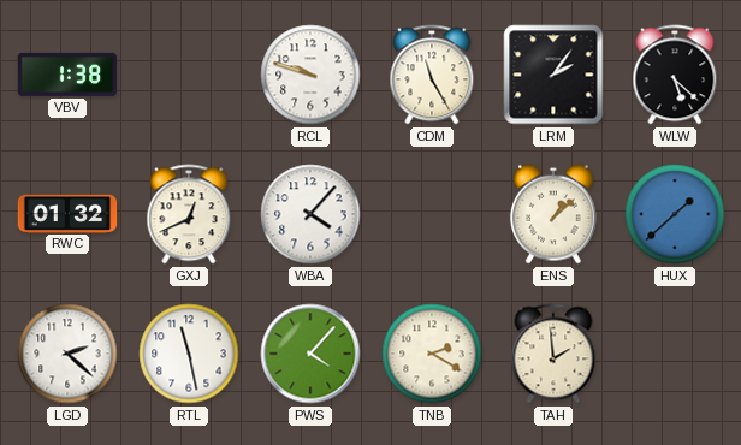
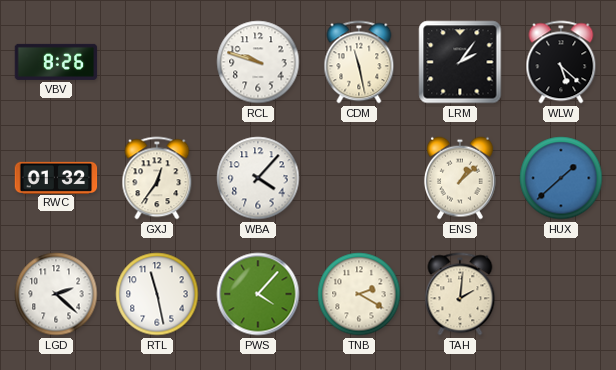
VBV: 1:38 -> 8:26 (56, 62)
CDM: 11:25 -> 11:28 (359, 62)
GXJ: 12:41 -> 12:36 (157, 178)
TAH: 1:59 -> 2:01 (460, 294)
